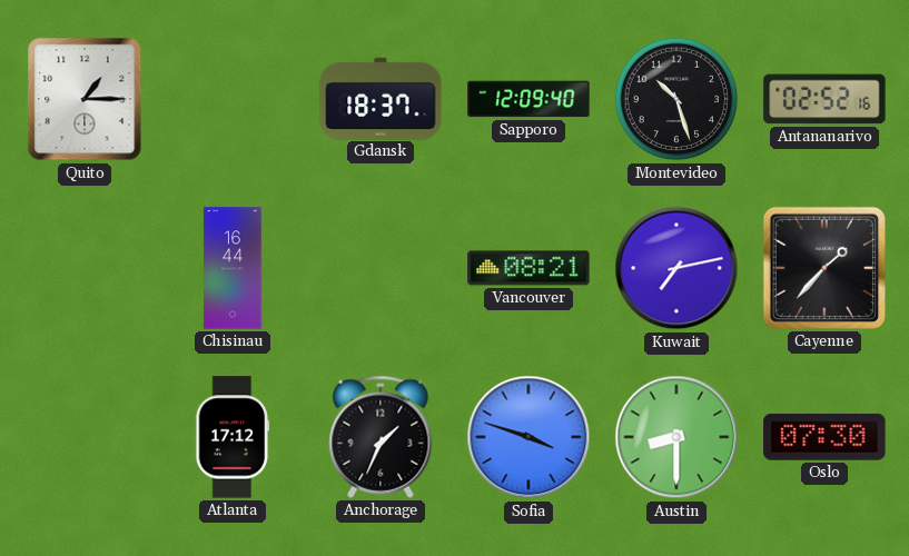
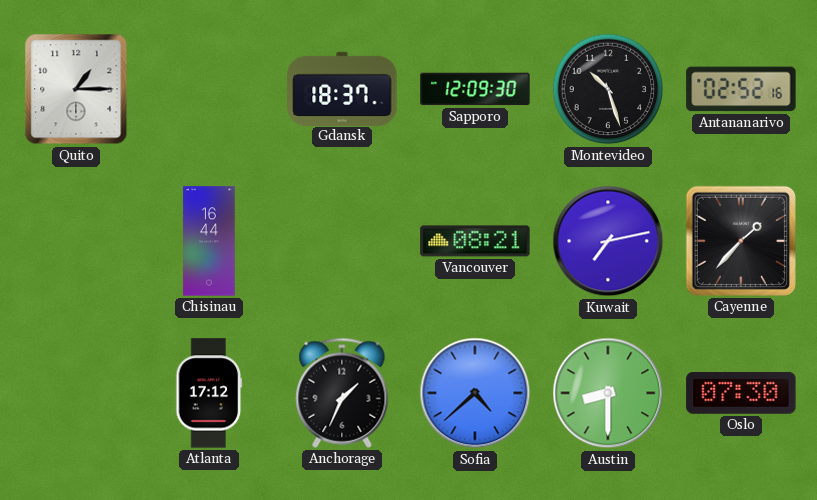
Sapporo: 12:09:40 -> 12:09:30 (475, 89)
Sofia: 3:48 -> 4:38 (475, 393)
